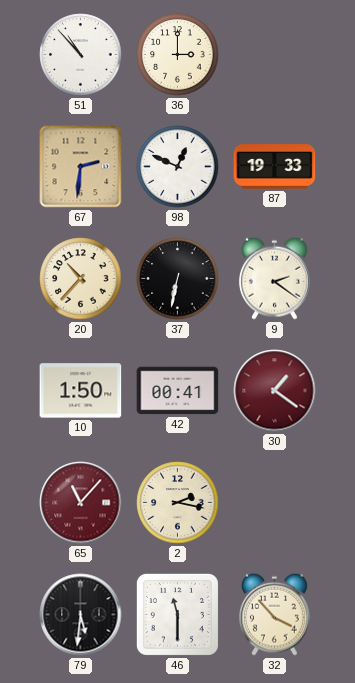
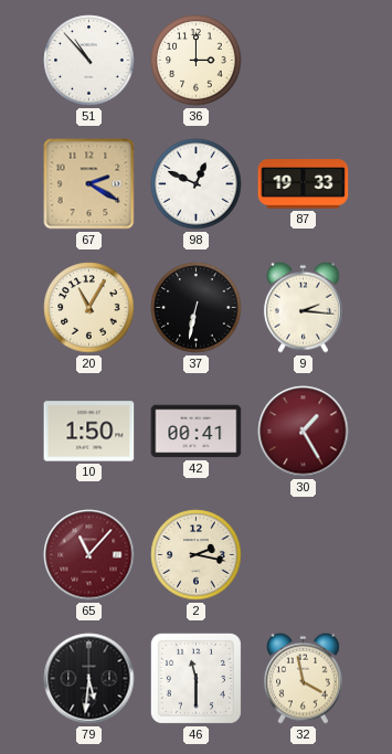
67: 2:31 -> 2:20 (89, 184)
20: 10:37 -> 11:05 (89, 308)
9: 2:21 -> 2:16 (304, 307)
30: 1:21 -> 1:25 (304, 432)
32: 3:53 -> 3:58 (304, 678)
